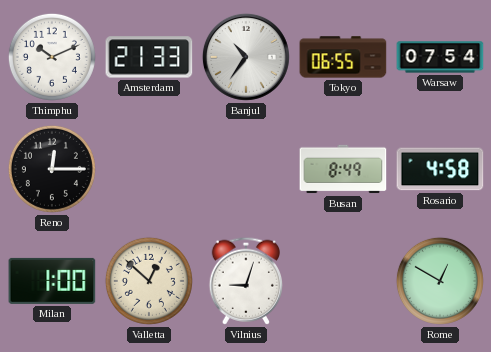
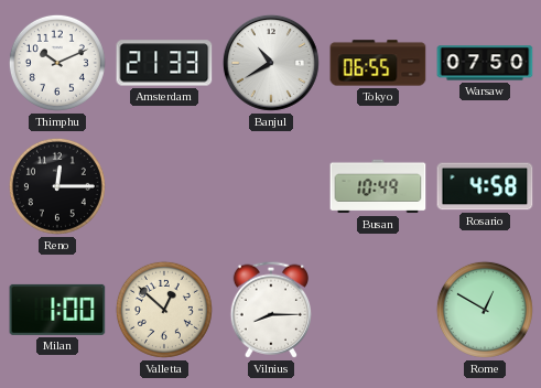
Banjul: 10:36 -> 10:40 (271, 63)
Warsaw: 07:54 -> 07:50 (485, 63)
Busan: 8:49 -> 10:49 (378, 186)
Vilnius: 9:03 -> 8:15 (270, 310)
